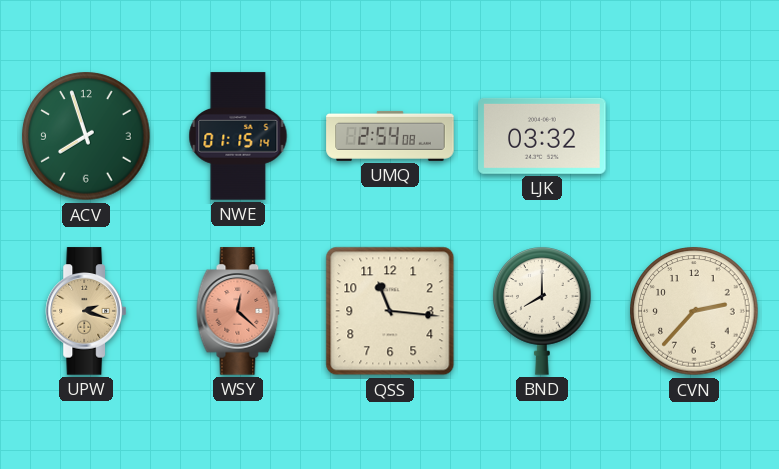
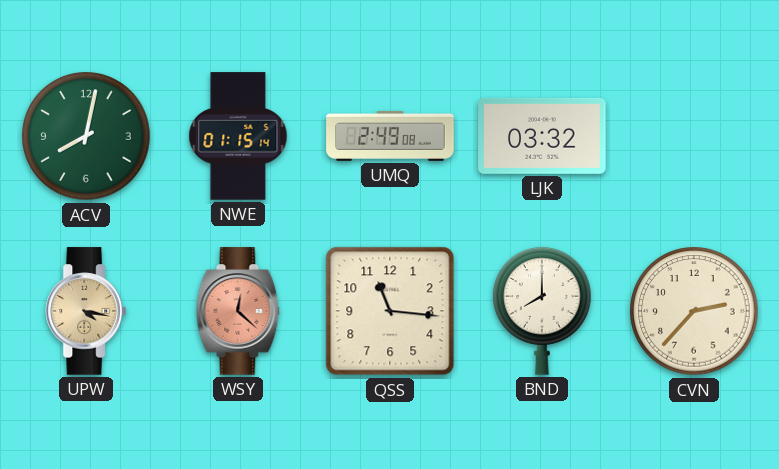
ACV: 7:57 -> 8:02 (86, 136)
UMQ: 2:54 -> 2:49 (390, 136)
UPW: 2:18 -> 4:17 (85, 311)
